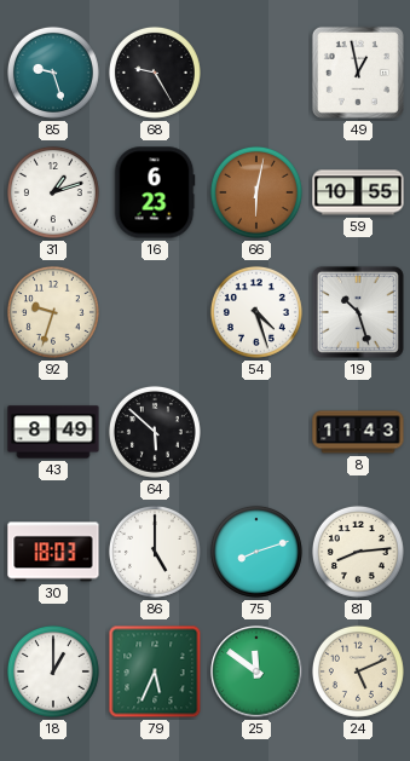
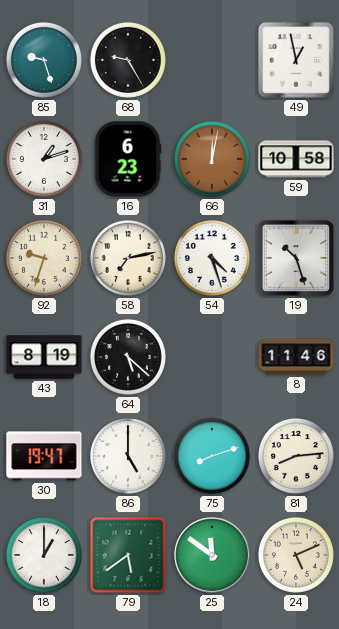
66: 6:02 -> 12:02 (212, 159)
59: 10:55 -> 10:58 (296, 159)
58: none -> 7:13 (128, 258)
43: 8:49 -> 8:19 (44, 357)
64: 5:52 -> 5:22 (128, 357)
8: 11:43 -> 11:46 (296, 357)
30: 18:03 -> 19:47 (44, 456)
79: 5:34 -> 5:39 (128, 555)
